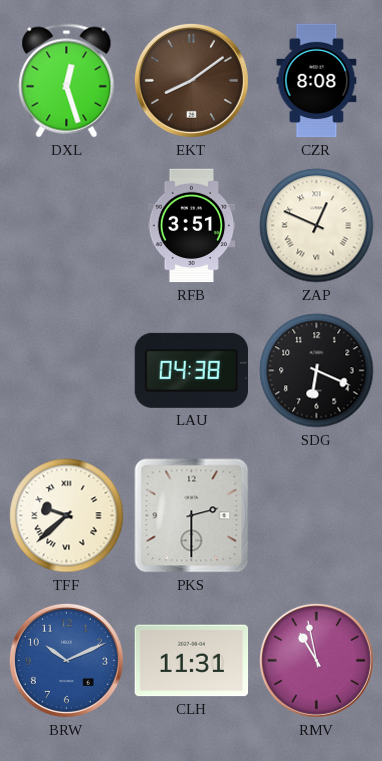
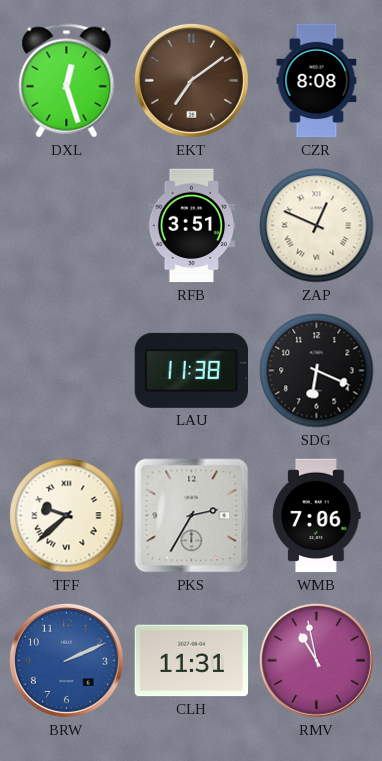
EKT: 8:09 -> 7:09 (191, 80)
LAU: 04:38 -> 11:38 (192, 370)
PKS: 2:30 -> 2:35 (192, 516)
WMB: none -> 7:06 (317, 516)
BRW: 10:11 -> 2:11 (66, 660)
